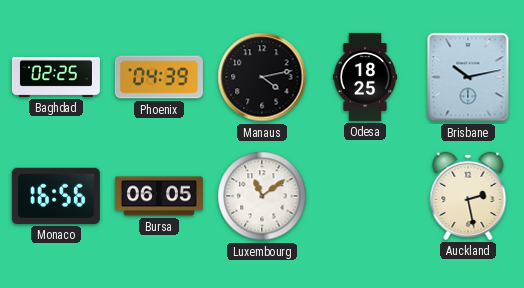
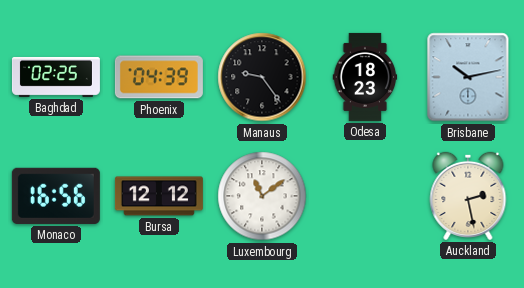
Manaus: 4:13 -> 9:24 (262, 77)
Odesa: 18:25 -> 18:23 (365, 77)
Bursa: 06:05 -> 12:12 (159, 196)
